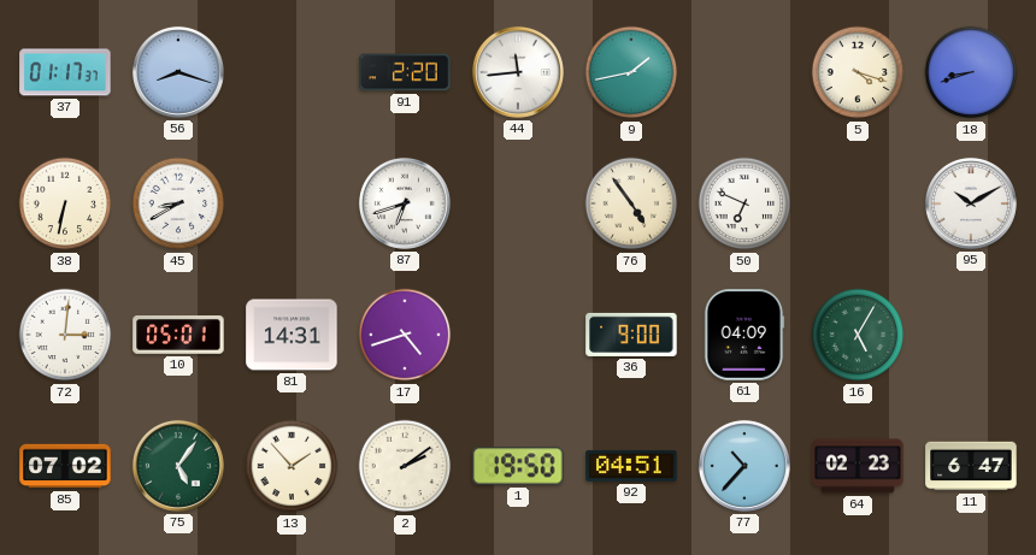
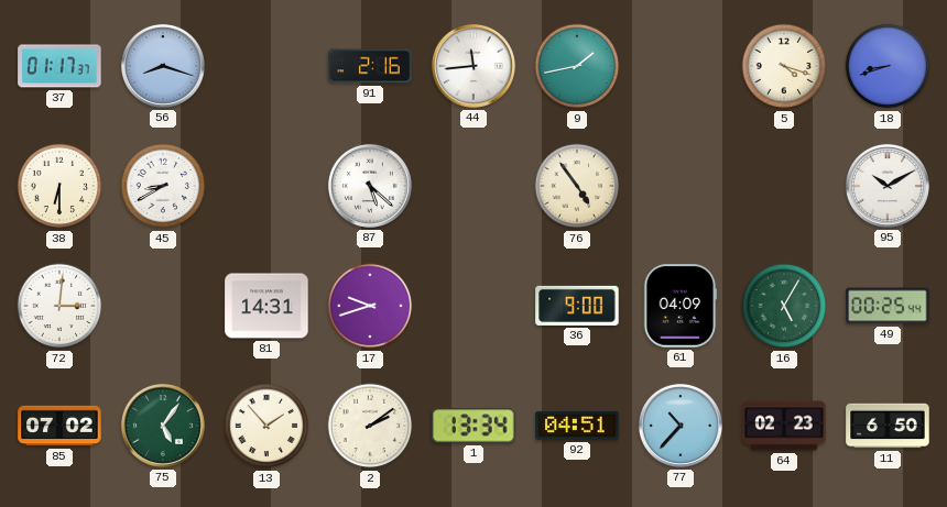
91: 2:20 -> 2:16 (370, 66)
38: 6:32 -> 6:30 (59, 186)
87: 6:42 -> 5:22 (370, 186)
50: 6:49 -> none (744, 203)
10: 05:01 -> none (178, 335)
17: 4:42 -> 9:42 (370, 306)
49: none -> 00:25 (888, 306)
1: 19:50 -> 13:34 (473, 426)
11: 6:47 -> 6:50 (888, 426)
